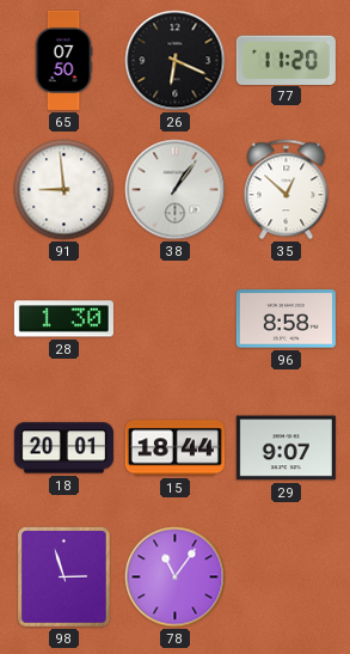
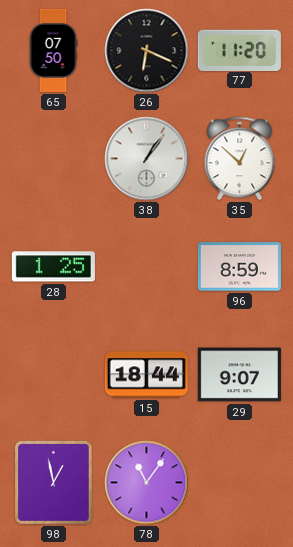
91: 8:59 -> none (65, 190)
28: 1:30 -> 1:25 (53, 267)
96: 8:58 -> 8:59 (239, 267)
18: 20:01 -> none (63, 448)
98: 2:57 -> 12:58 (54, 483)
